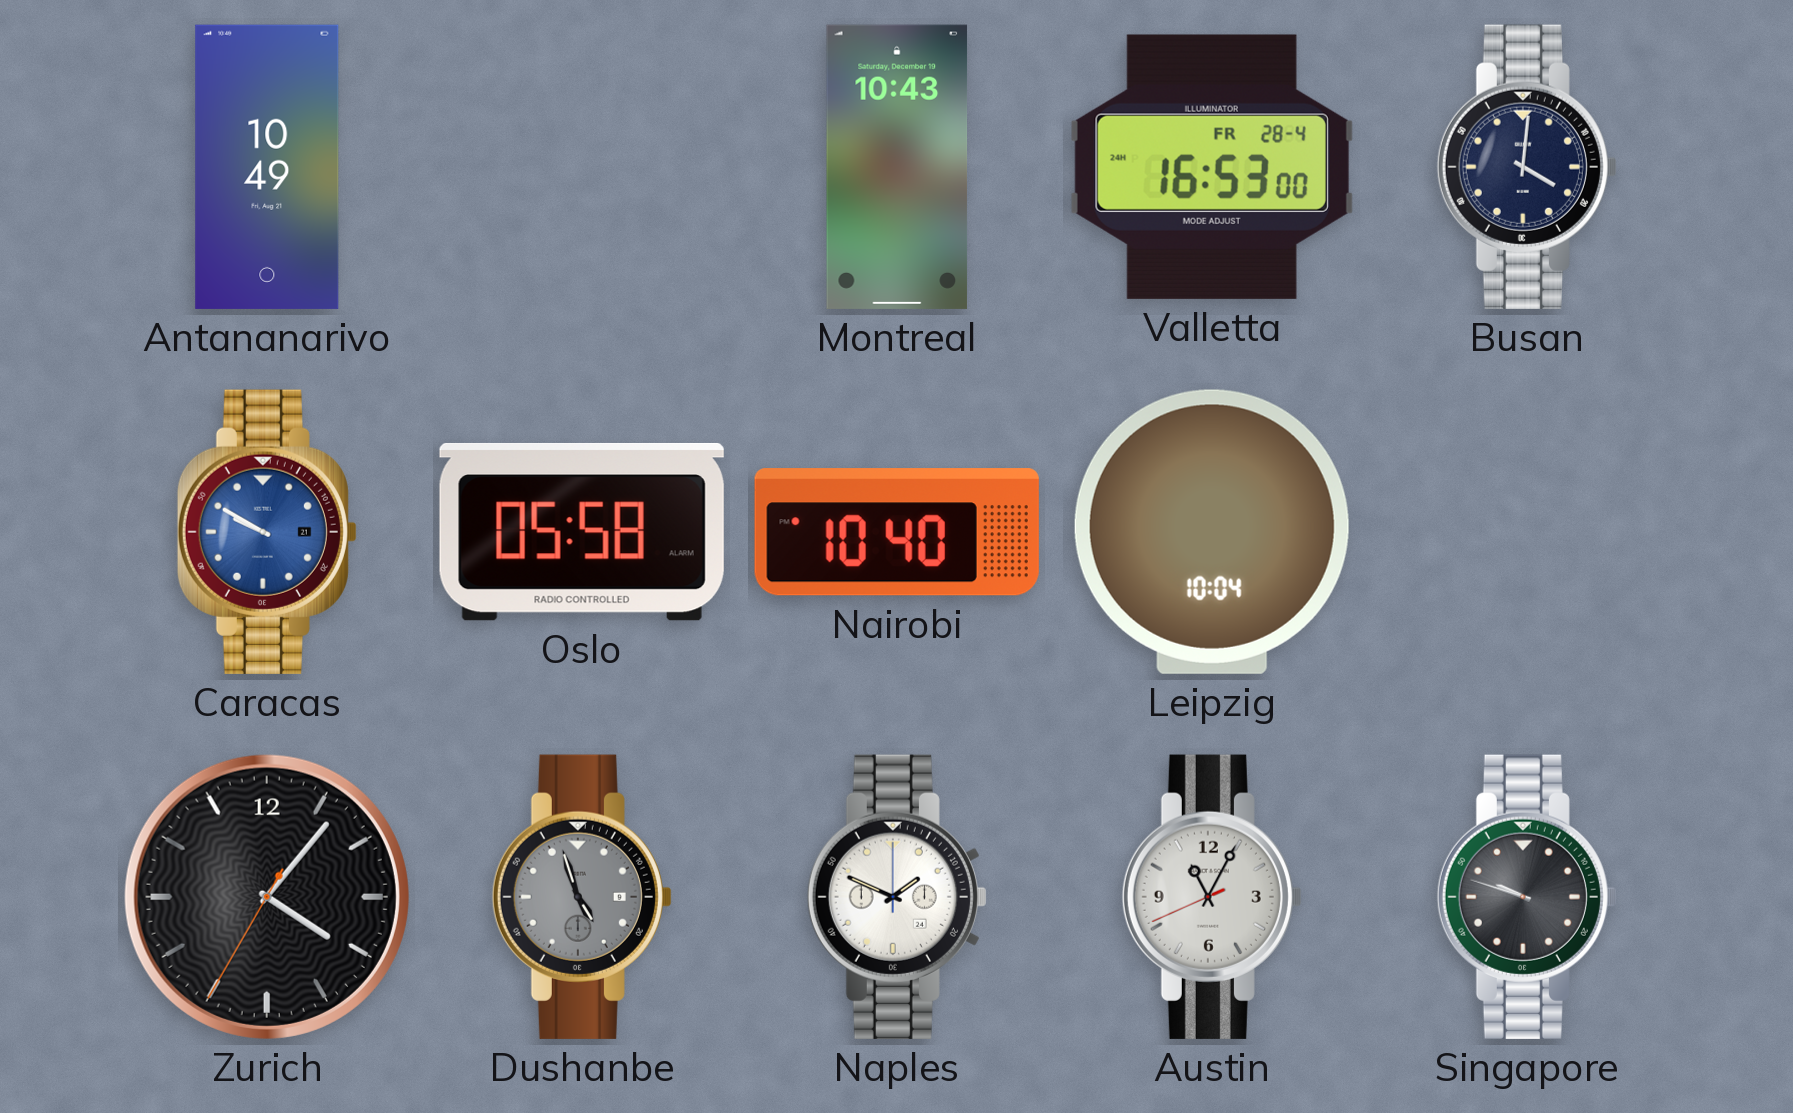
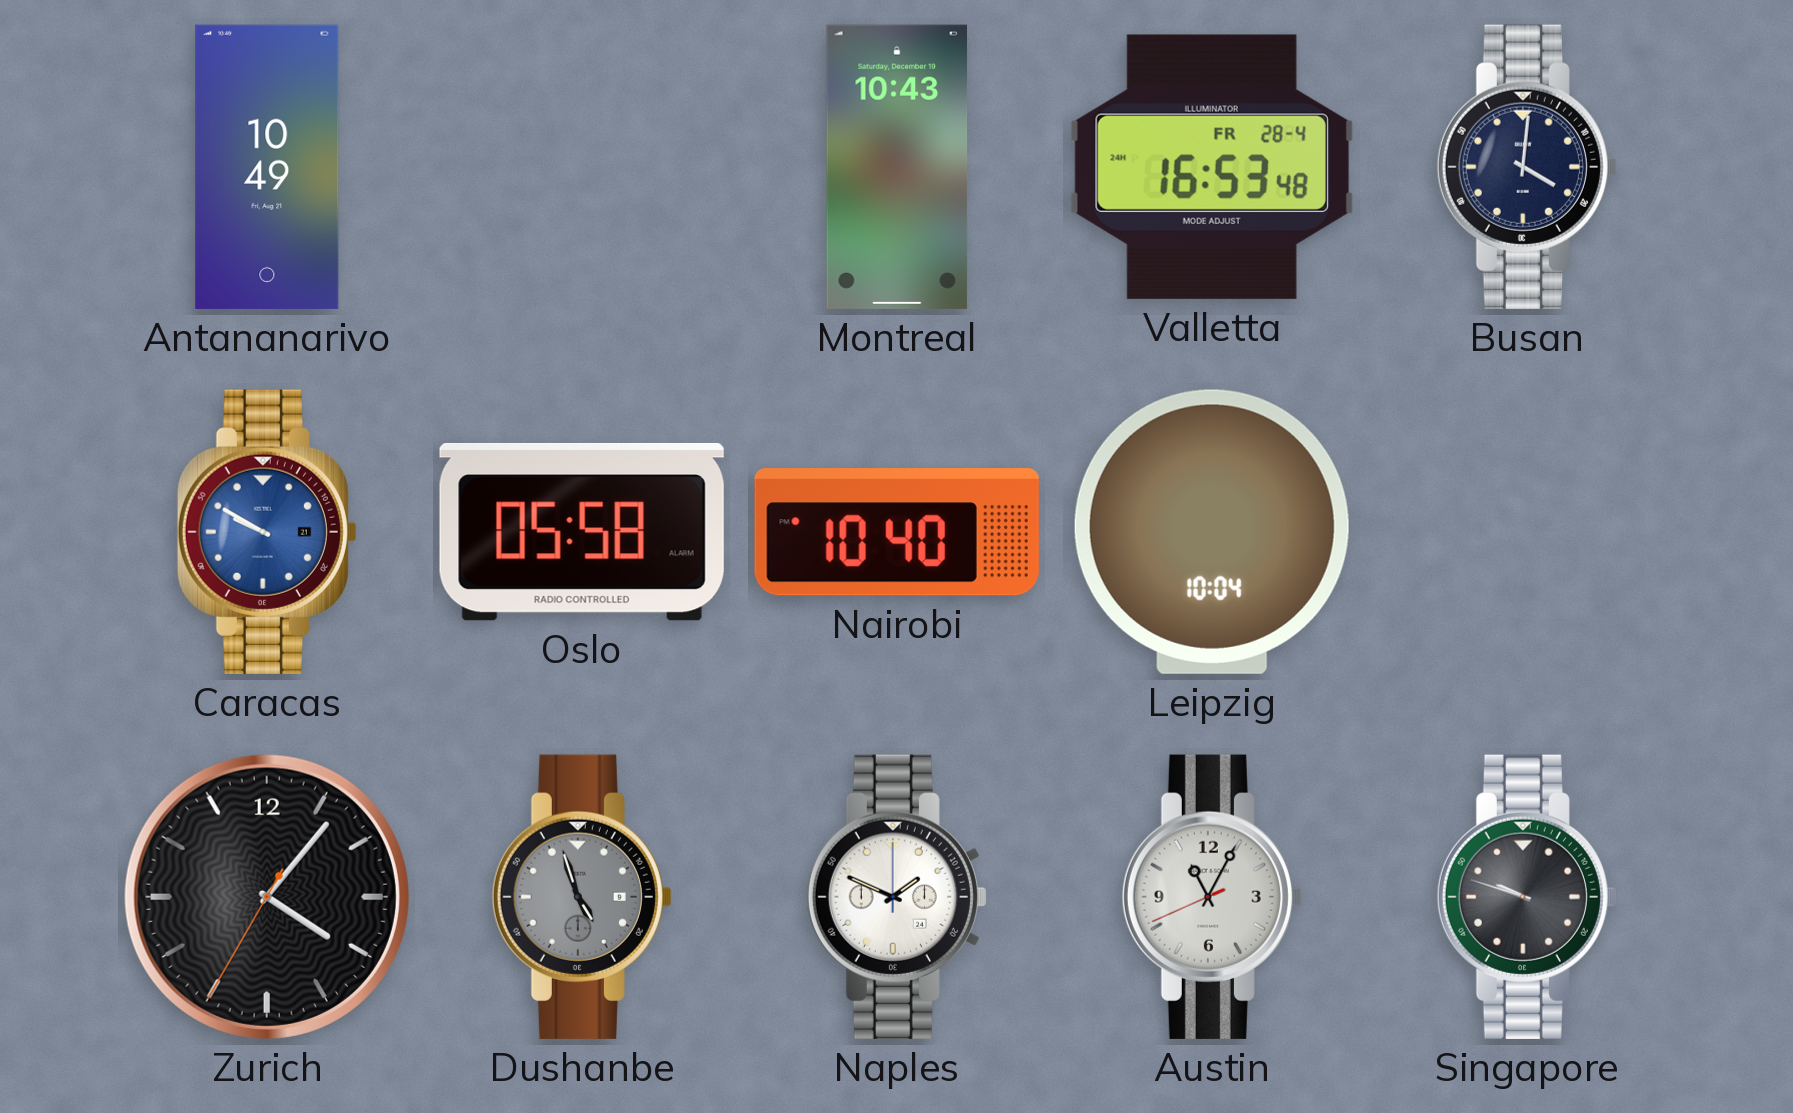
Valletta: 16:53:00 -> 16:53:48 (1212, 167)
